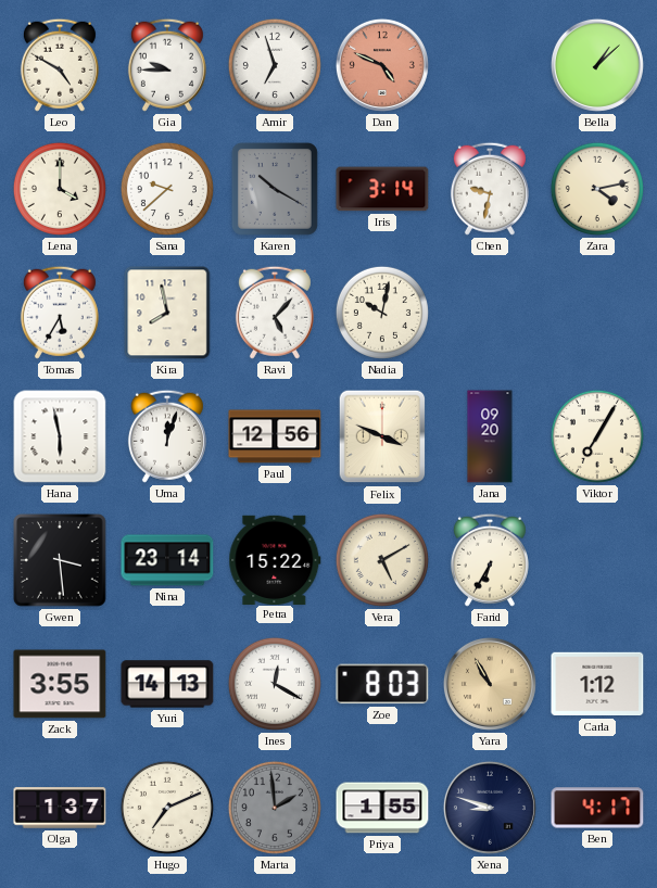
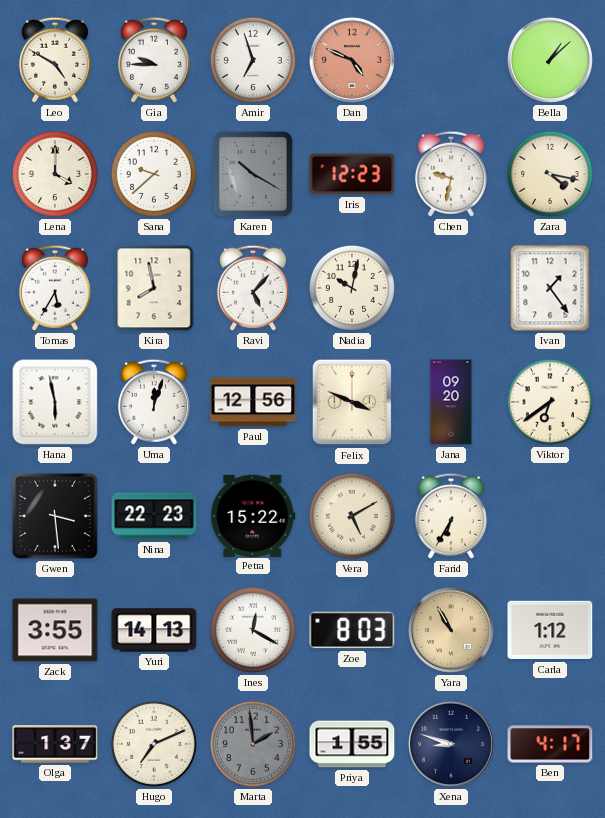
Iris: 3:14 -> 12:23 (352, 174)
Zara: 4:13 -> 4:17 (550, 174)
Ivan: none -> 1:24 (550, 288)
Viktor: 7:05 -> 6:39 (550, 402)
Nina: 23:14 -> 22:23 (154, 516)
